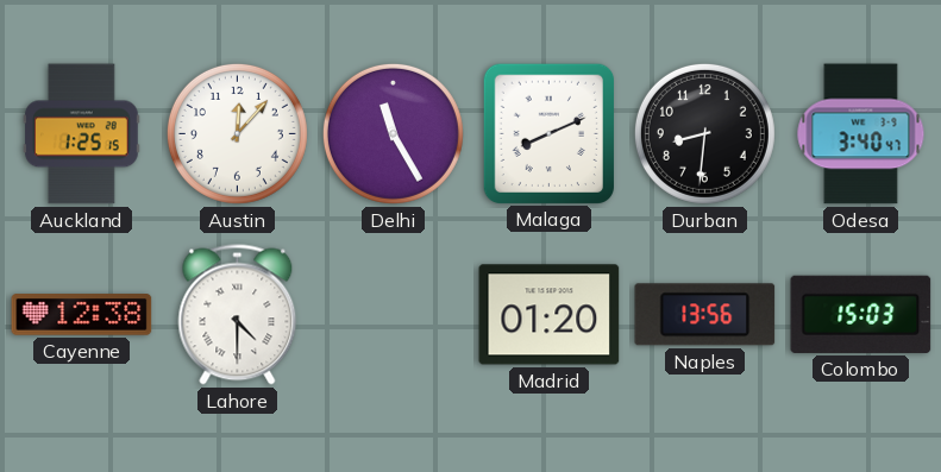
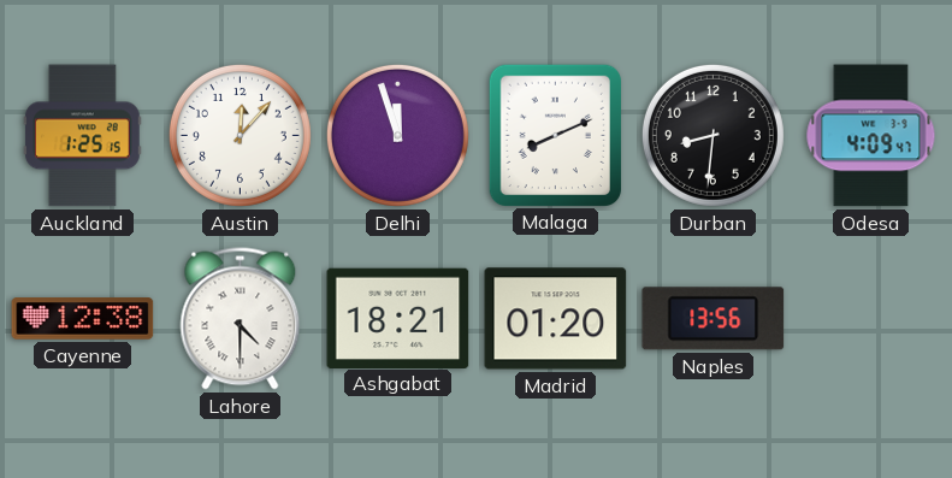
Delhi: 11:25 -> 11:57 (397, 135)
Odesa: 3:40 -> 4:09 (871, 136)
Ashgabat: none -> 18:21 (398, 318)
Colombo: 15:03 -> none (861, 314)
